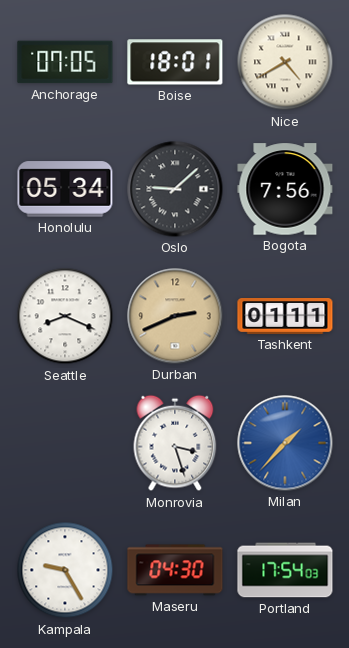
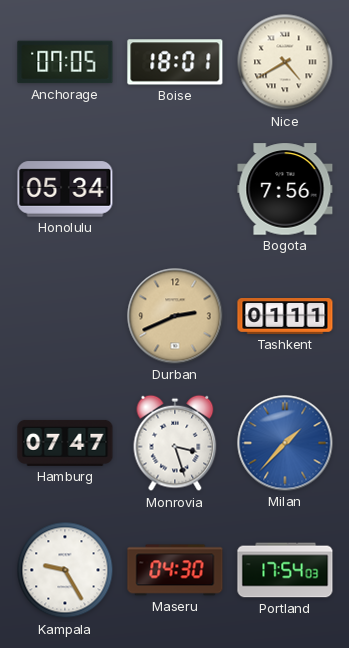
Oslo: 9:08 -> none (175, 189)
Seattle: 8:19 -> none (65, 316)
Hamburg: none -> 07:47 (65, 443)
